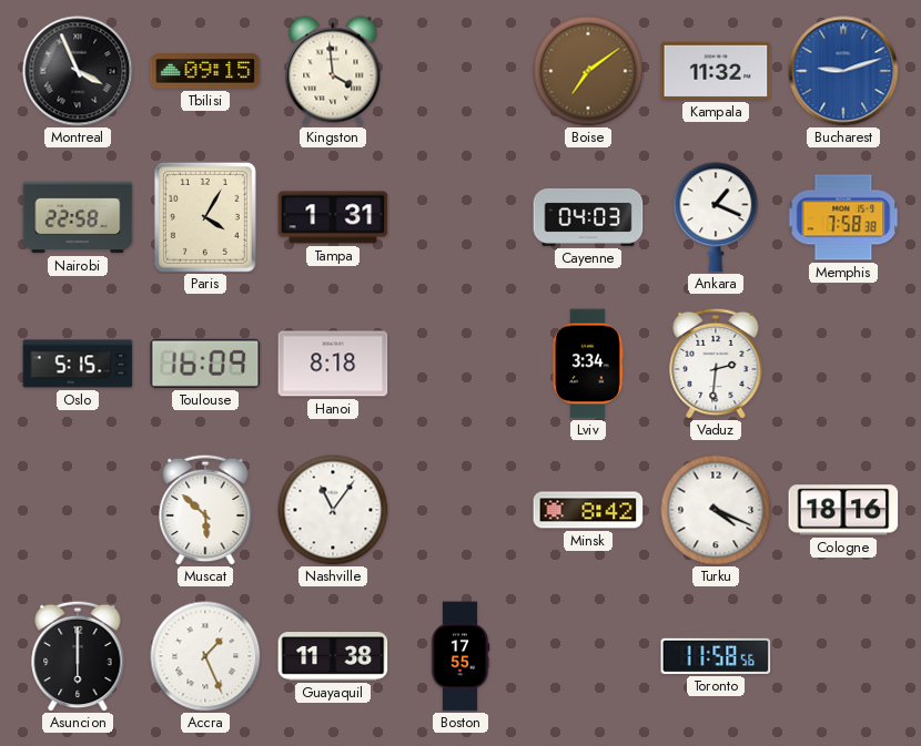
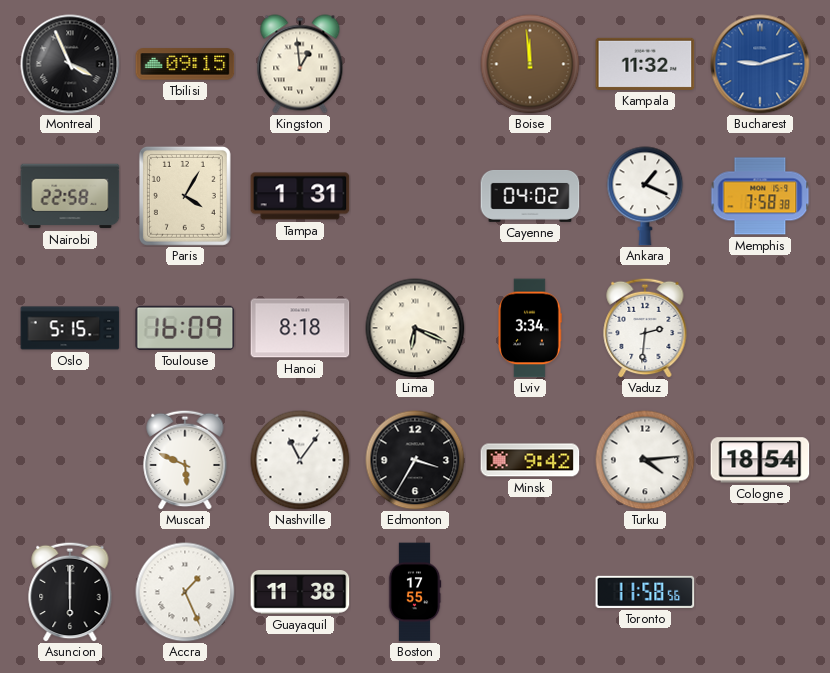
Kingston: 3:59 -> 12:59 (300, 64)
Boise: 7:09 -> 11:59 (530, 64)
Cayenne: 04:03 -> 04:02 (530, 196)
Lima: none -> 6:19 (415, 328)
Muscat: 5:52 -> 5:49 (185, 460)
Edmonton: none -> 3:35 (415, 460)
Minsk: 8:42 -> 9:42 (530, 460)
Turku: 4:19 -> 4:14 (645, 460)
Cologne: 18:16 -> 18:54 (760, 460)
